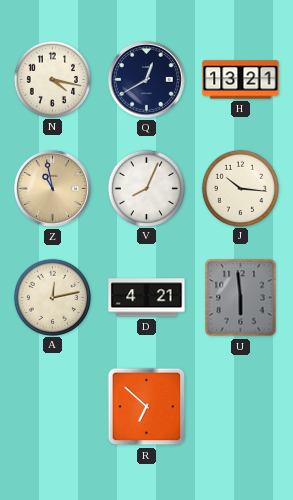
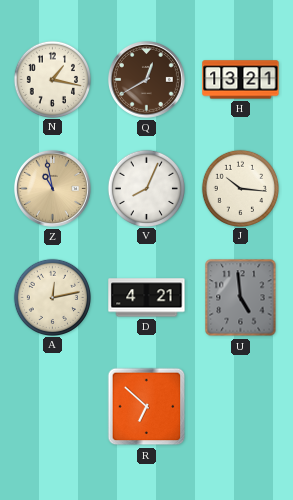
N: 4:17 -> 1:17 (52, 79)
Q dial: navy -> brown (146, 79)
U: 5:59 -> 4:59 (241, 298)
